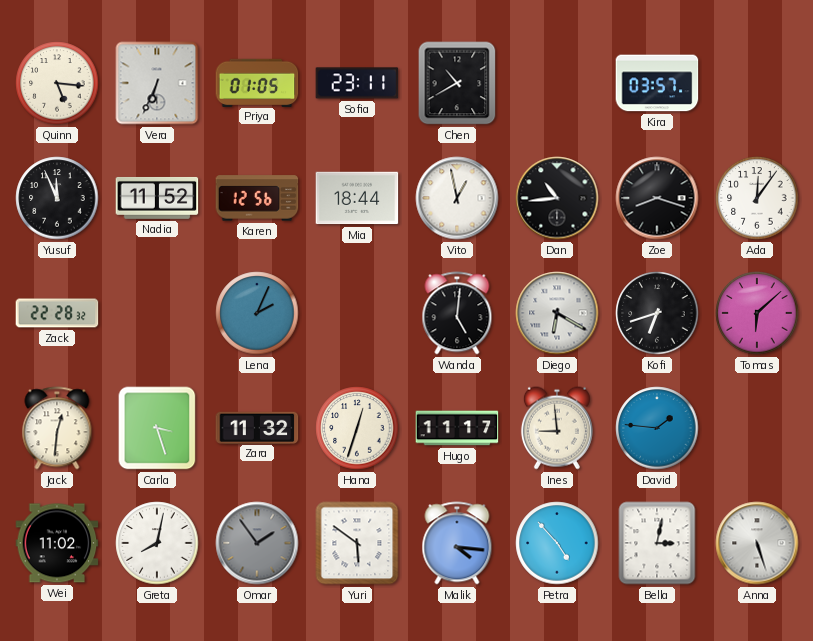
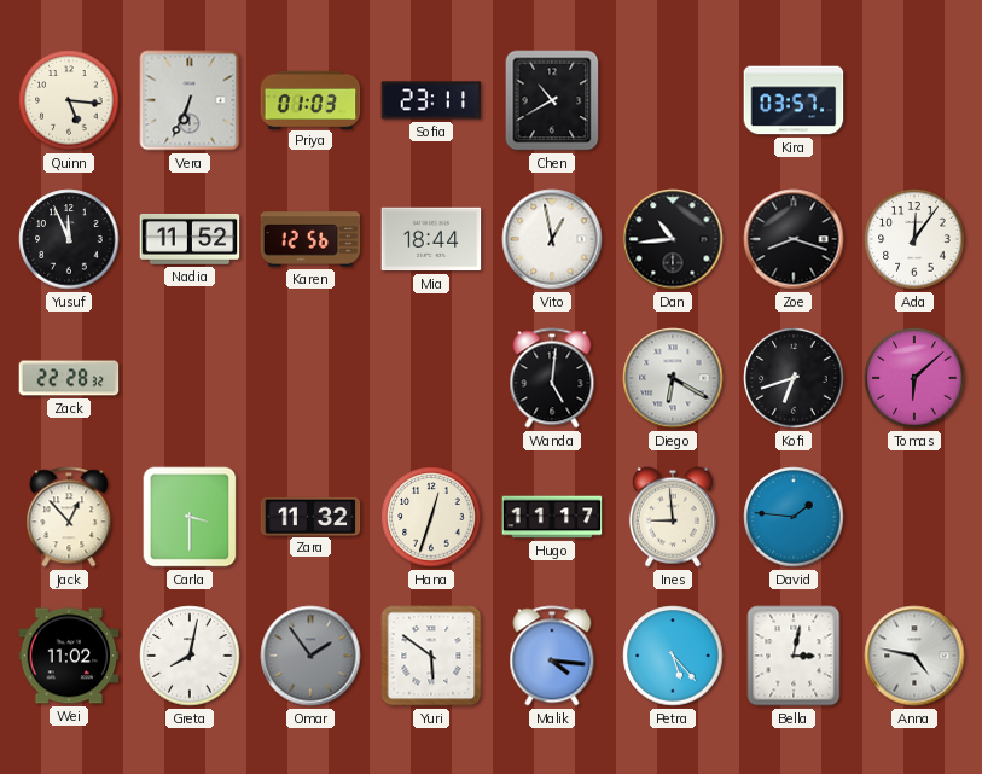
Priya: 01:05 -> 01:03 (310, 99)
Lena: 2:04 -> none (257, 313)
Jack: 12:31 -> 12:53 (69, 517)
Carla: 3:27 -> 3:30 (190, 517)
Petra: 4:53 -> 5:23 (673, 656)
Anna: 5:27 -> 4:47 (914, 656)
